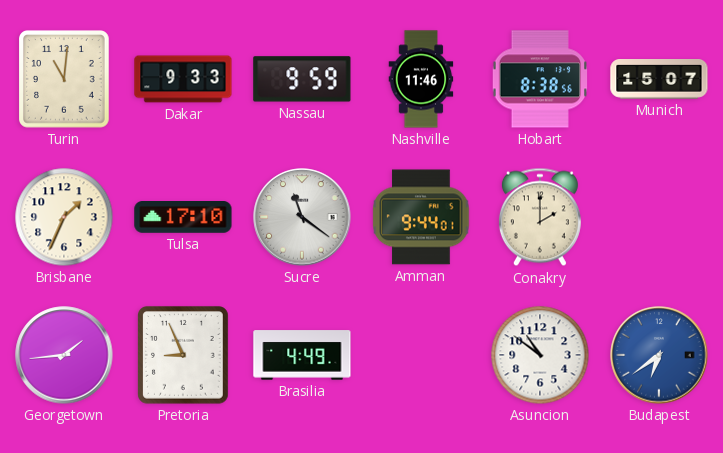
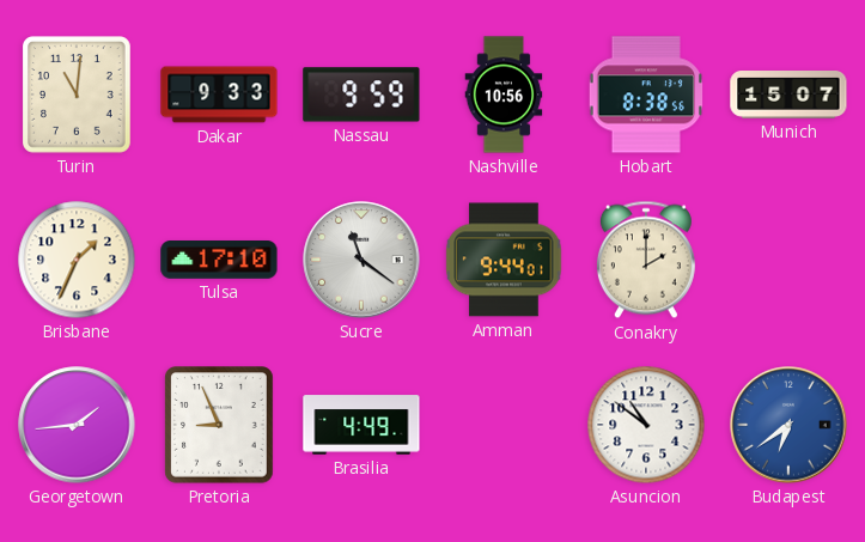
Nashville: 11:46 -> 10:56 (504, 95)
